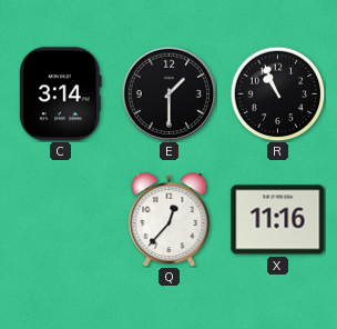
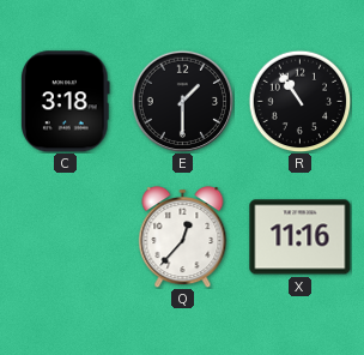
C: 3:14 -> 3:18 (66, 102)
R: 10:56 -> 10:54 (299, 101)
